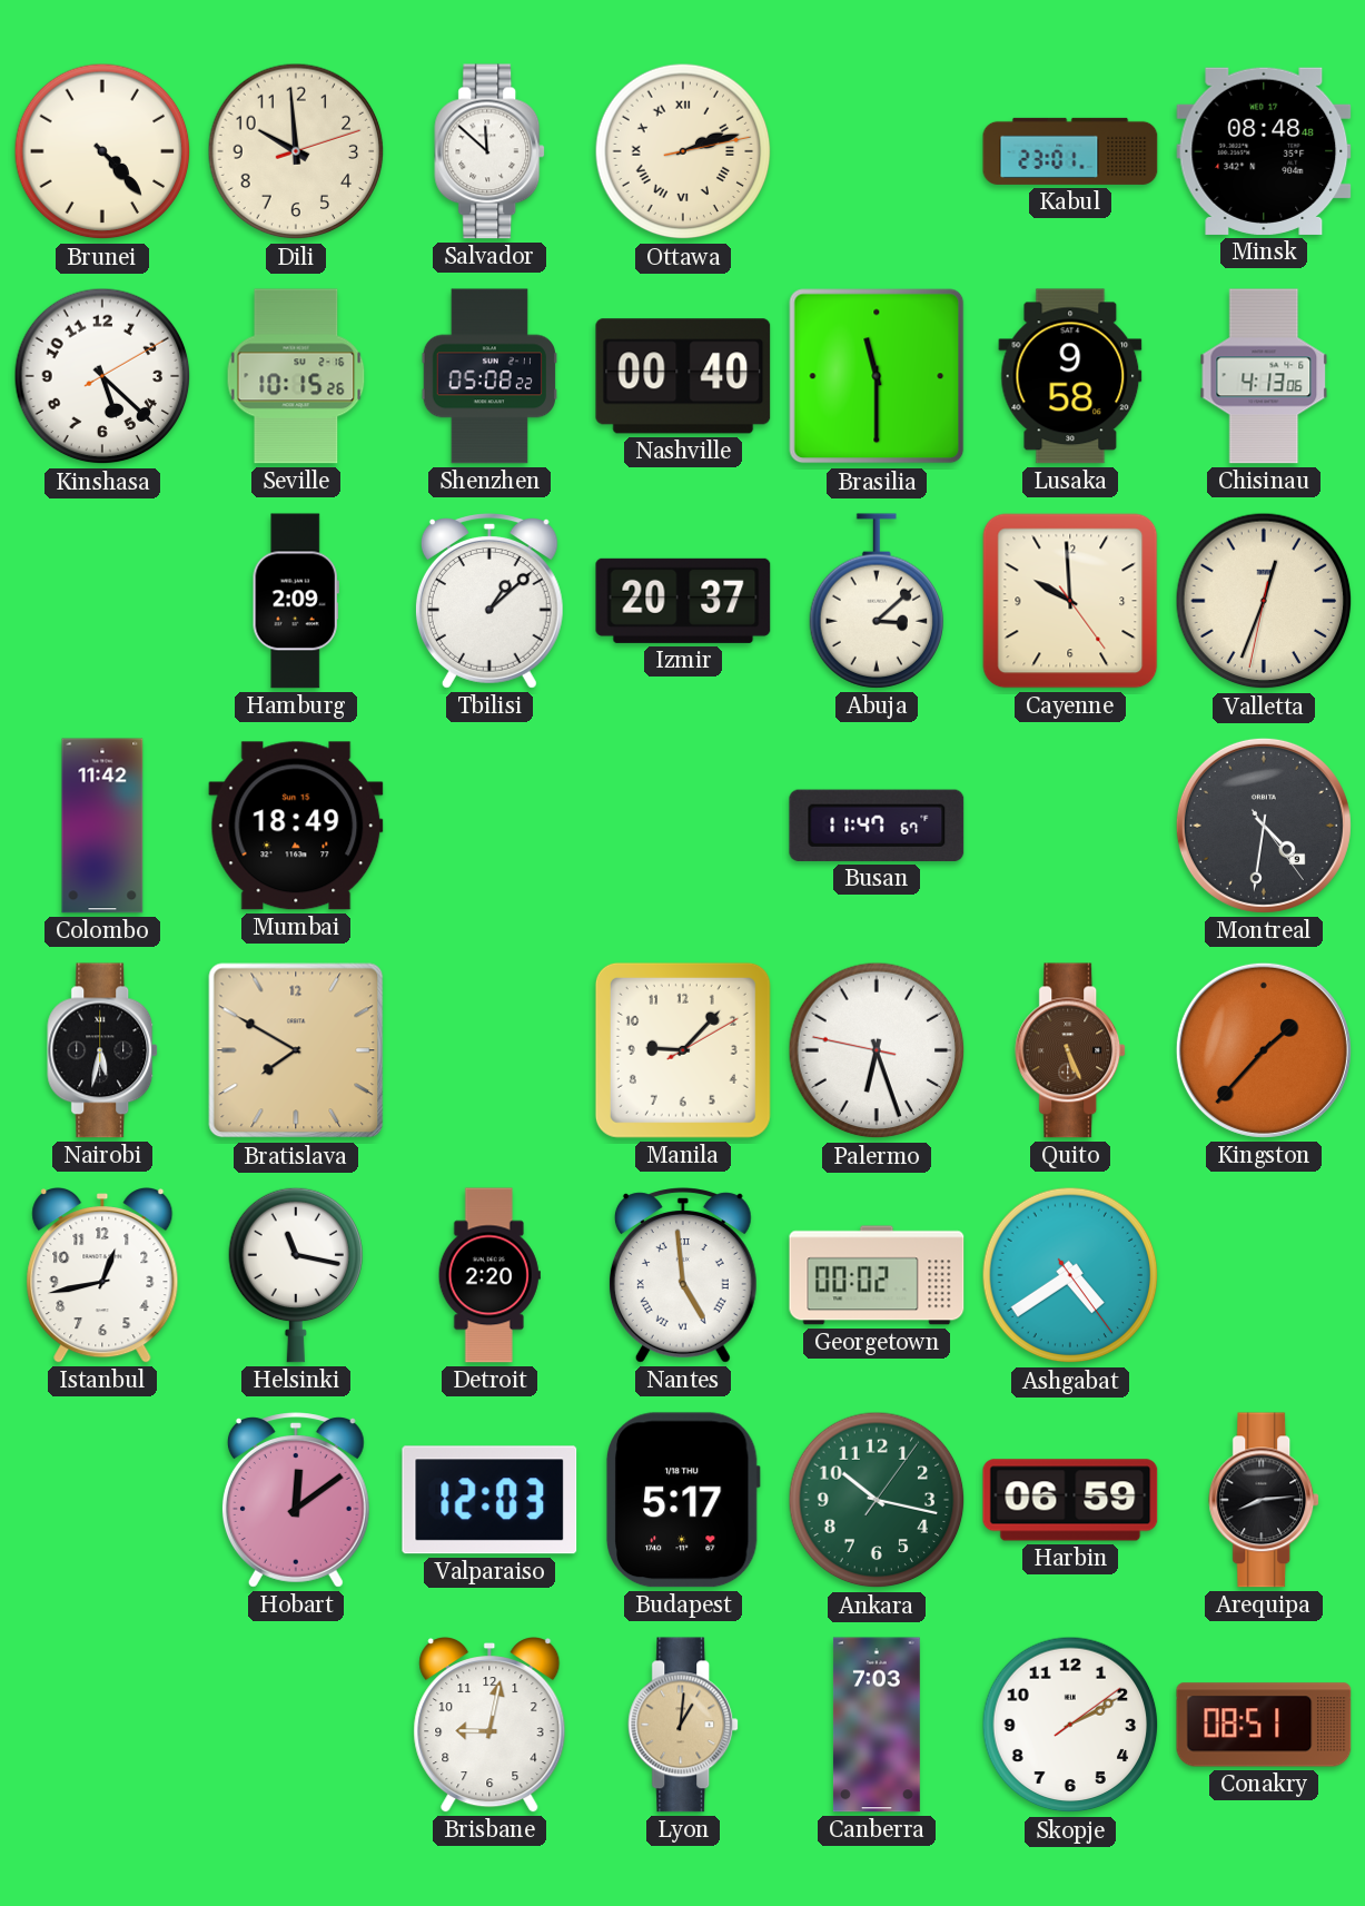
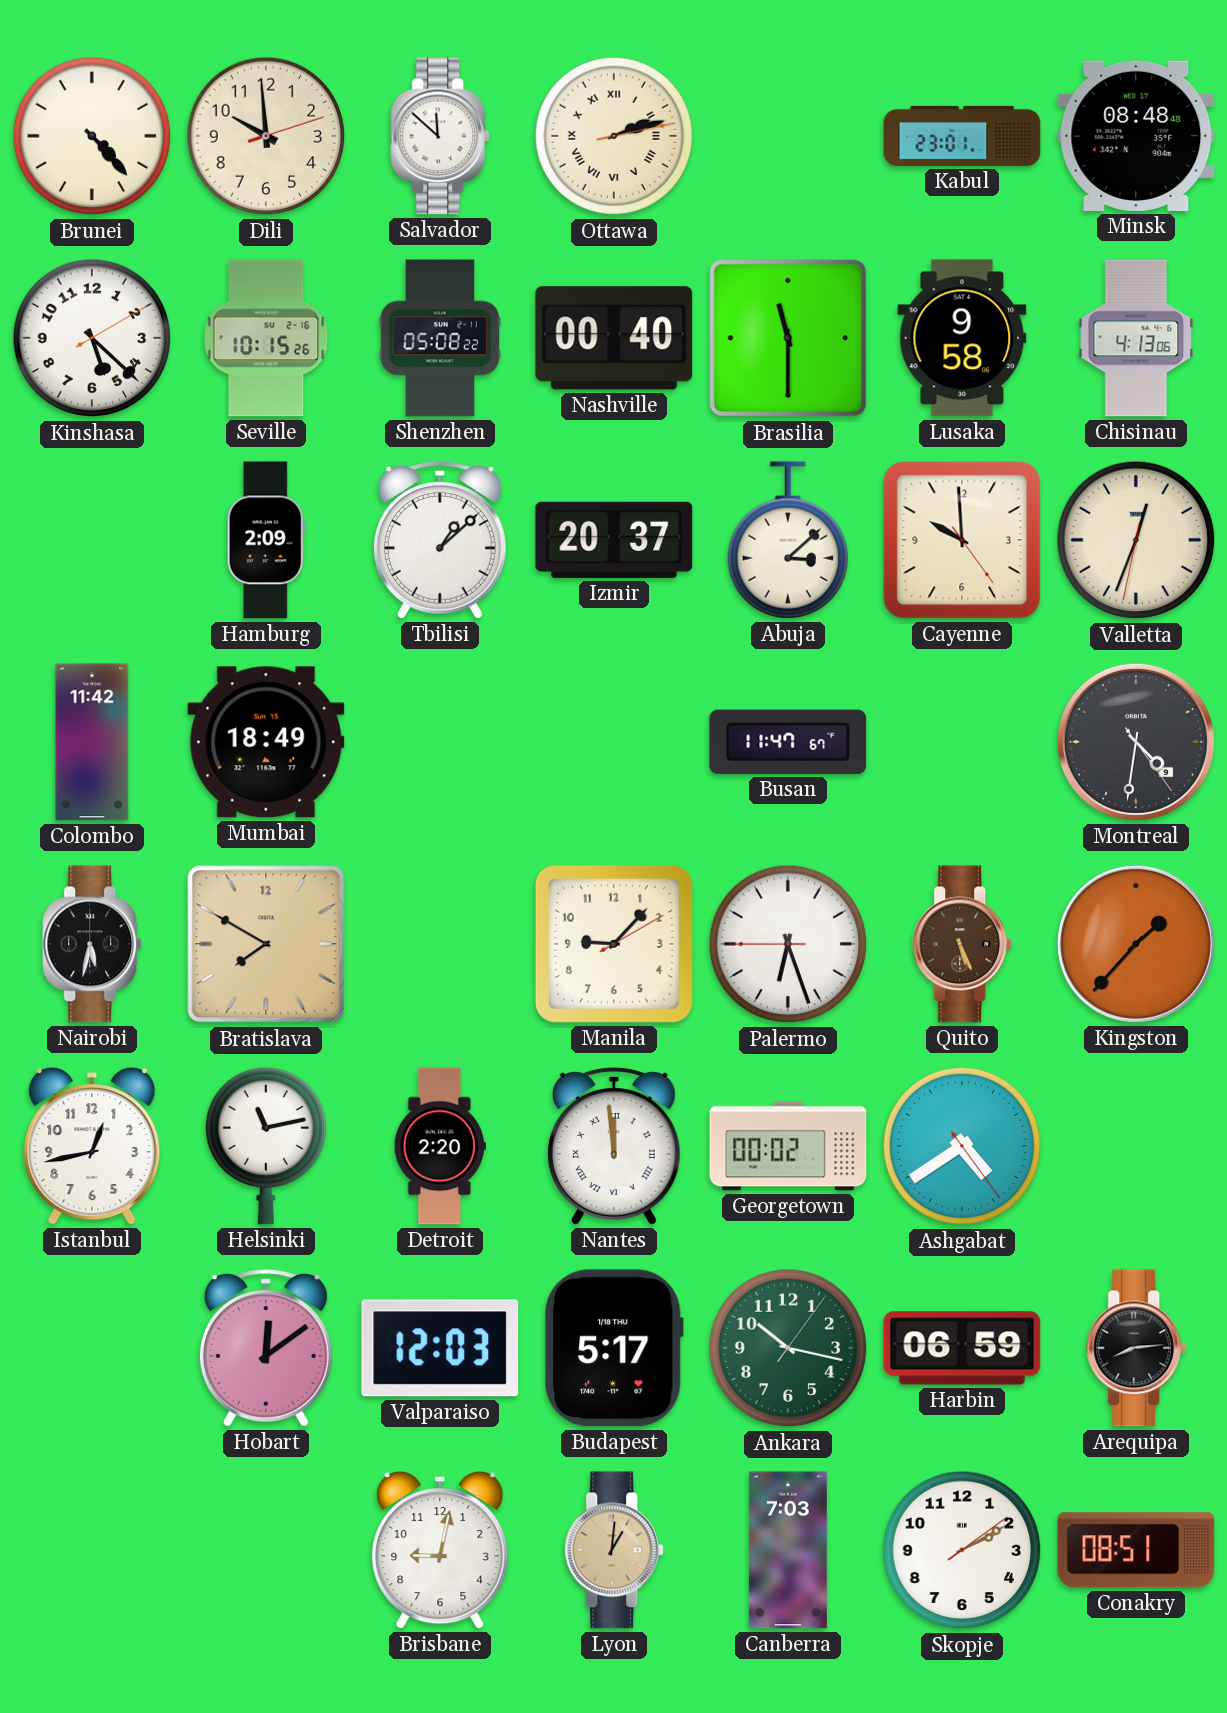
Palermo: 6:26:47 -> 6:26:45 (788, 944)
Helsinki: 11:17 -> 11:13 (266, 1146)
Nantes: 4:59 -> 11:59 (614, 1146)
